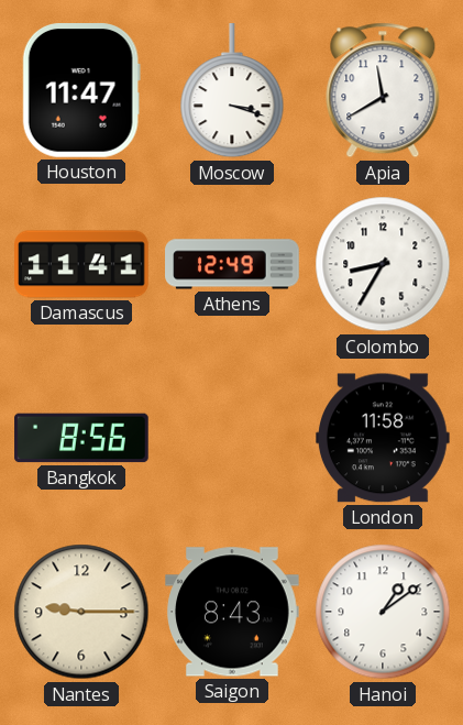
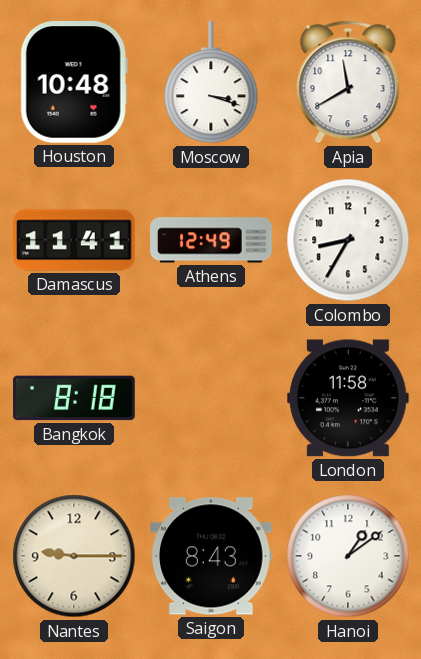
Houston: 11:47 -> 10:48 (74, 83)
Bangkok: 8:56 -> 8:18 (74, 398)
